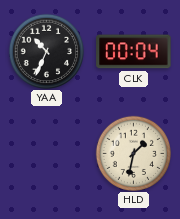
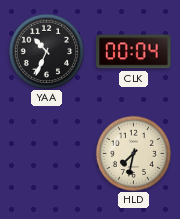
HLD: 1:32 -> 7:32 (133, 153)
